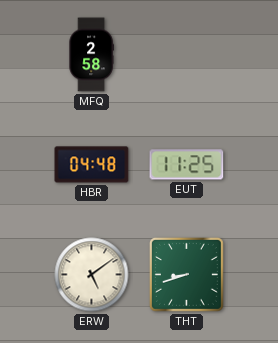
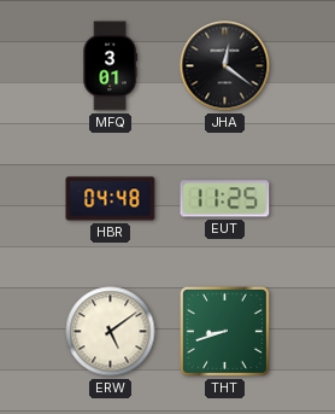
MFQ: 2:58 -> 3:01 (110, 66)
JHA: none -> 12:21 (225, 66)
